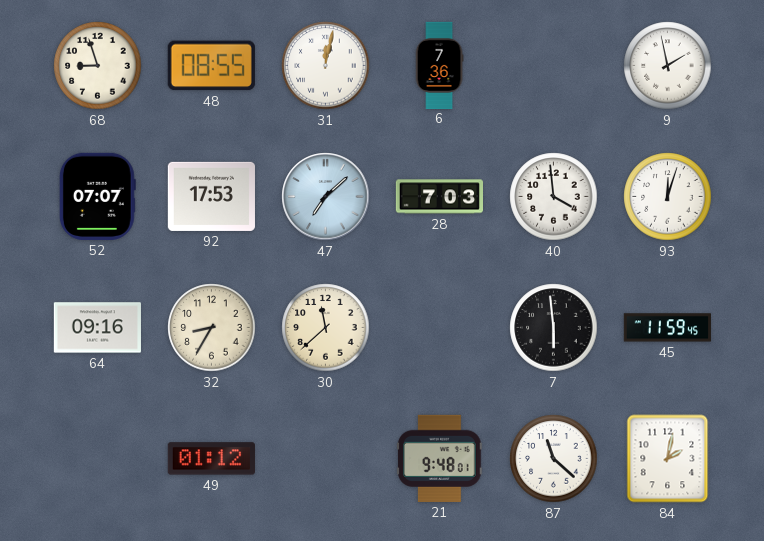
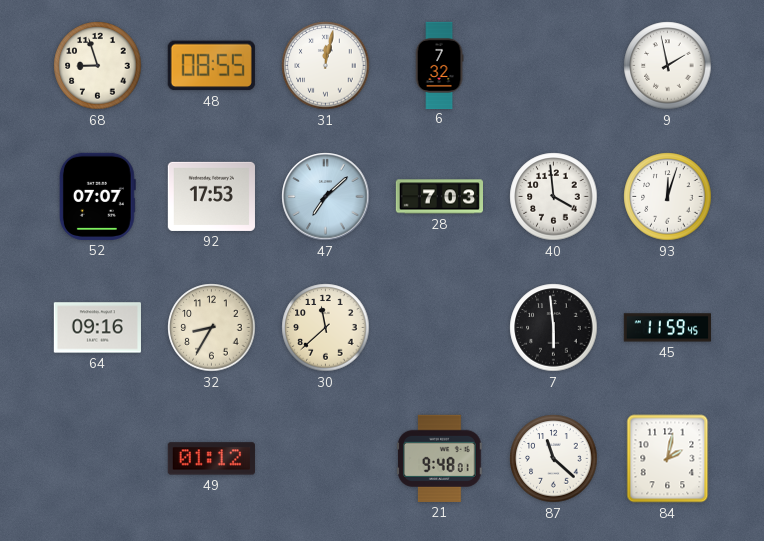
6: 7:36 -> 7:32 (439, 65)
